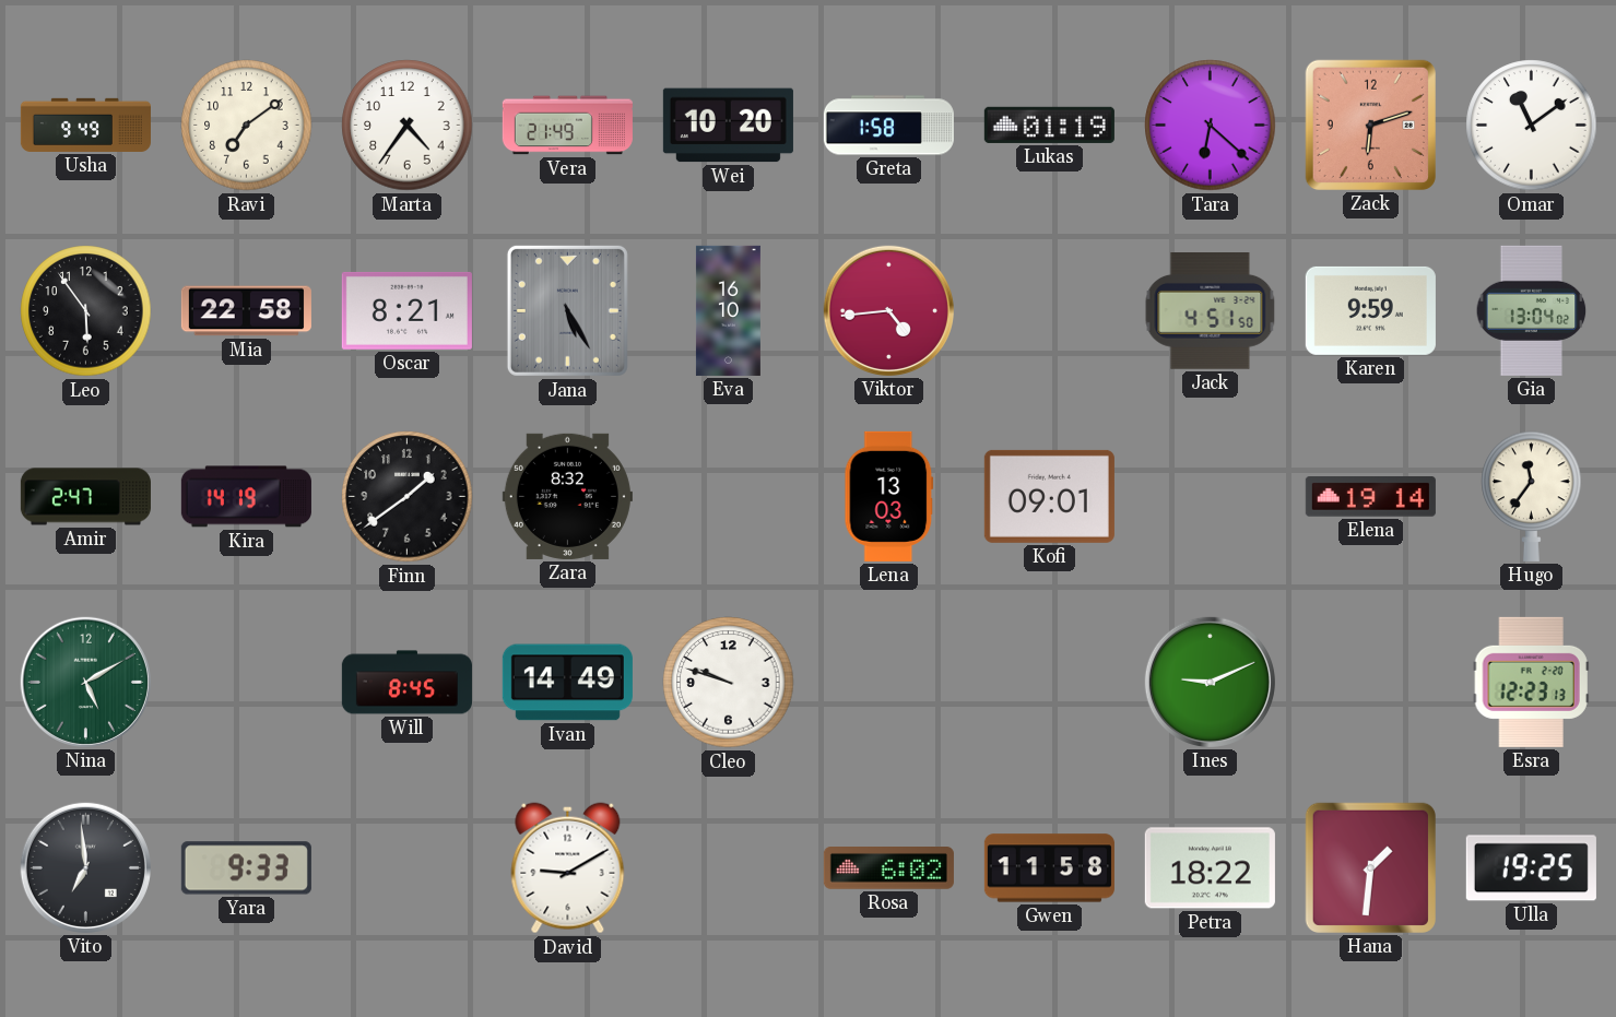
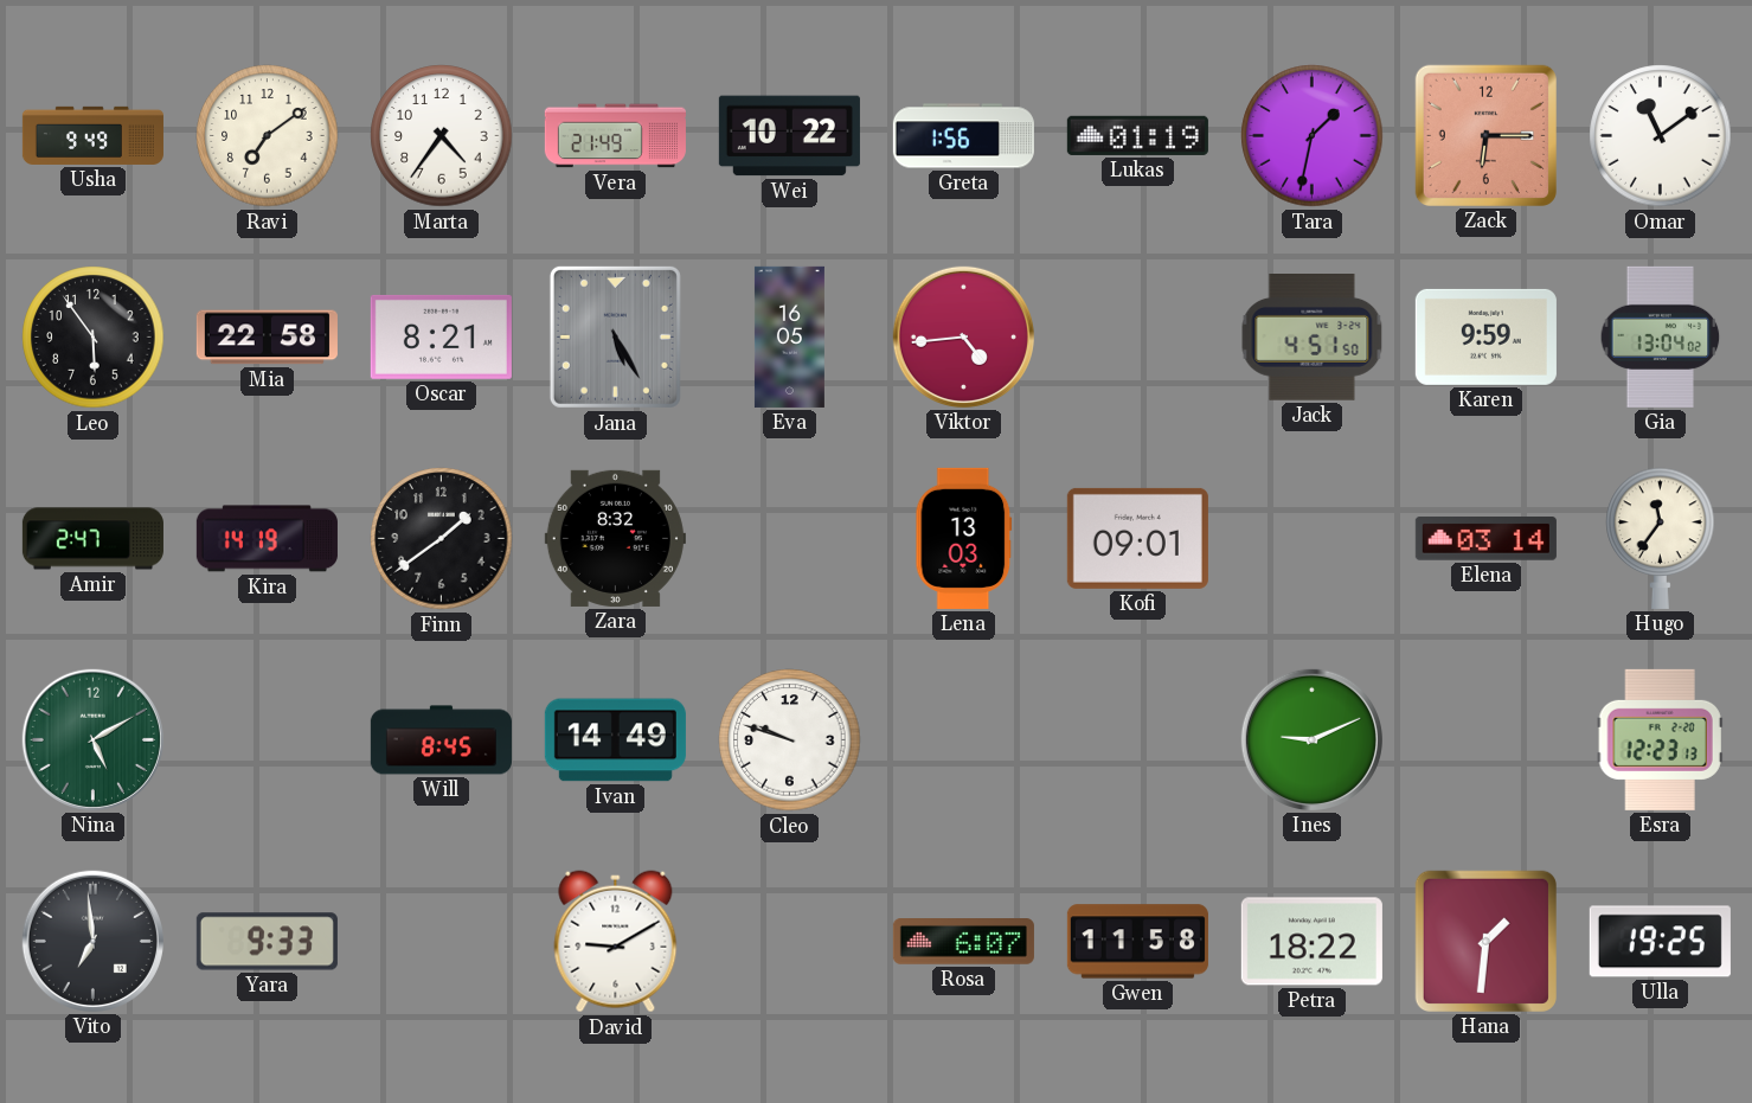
Wei: 10:20 -> 10:22 (789, 136)
Greta: 1:58 -> 1:56 (963, 136)
Tara: 6:22 -> 1:32 (1313, 136)
Zack: 6:12 -> 6:15 (1485, 135)
Eva: 16:10 -> 16:05 (789, 336)
Elena: 19:14 -> 03:14 (1485, 539)
Rosa: 6:02 -> 6:07 (963, 942)
